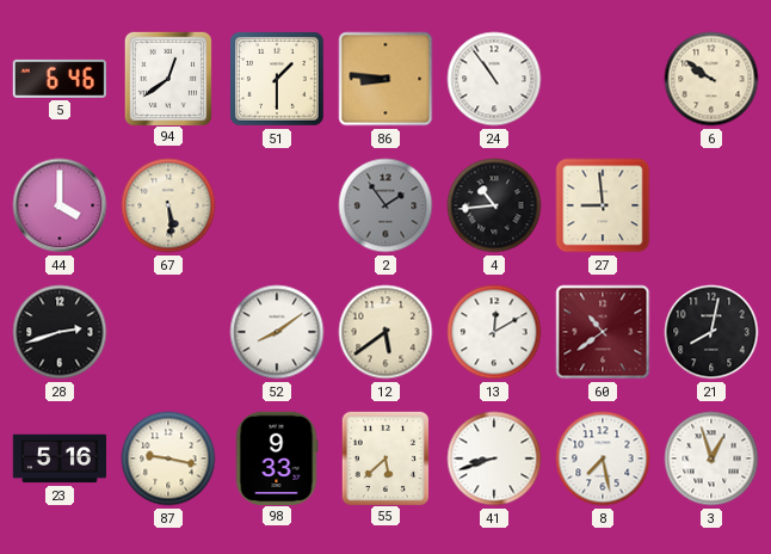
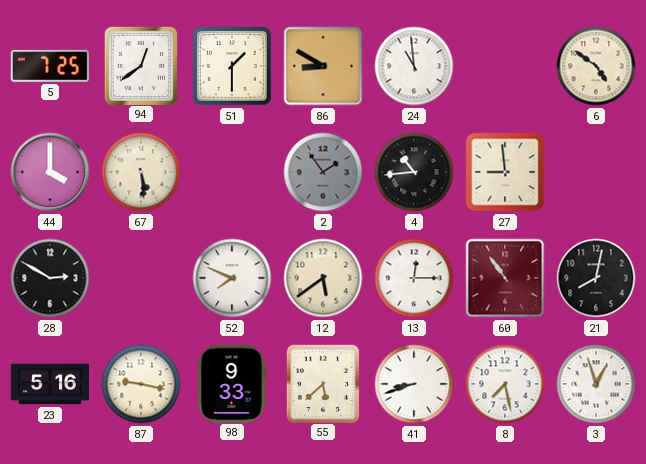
5: 6:46 -> 7:25 (50, 66)
86: 8:46 -> 8:50 (323, 66)
24: 10:54 -> 10:59 (414, 66)
6: 9:51 -> 4:51 (596, 66)
28: 2:42 -> 2:50 (50, 278)
52: 8:09 -> 7:49 (232, 278)
13: 12:10 -> 12:15 (414, 278)
60: 10:39 -> 10:54 (505, 278)
